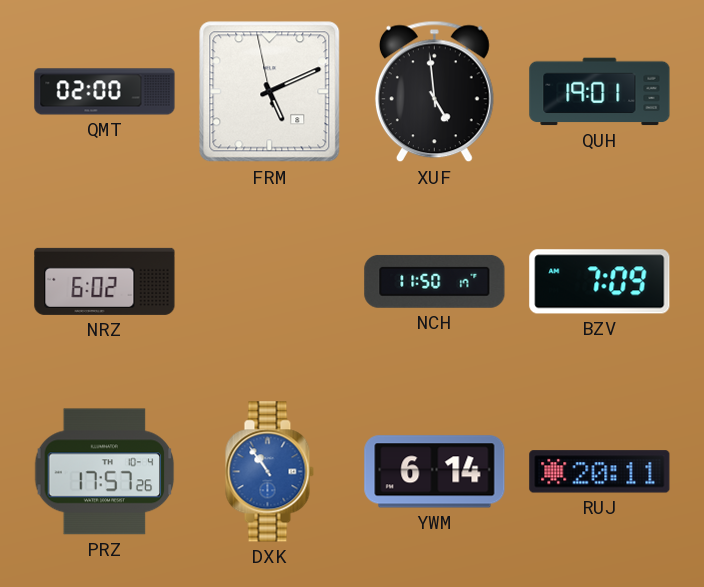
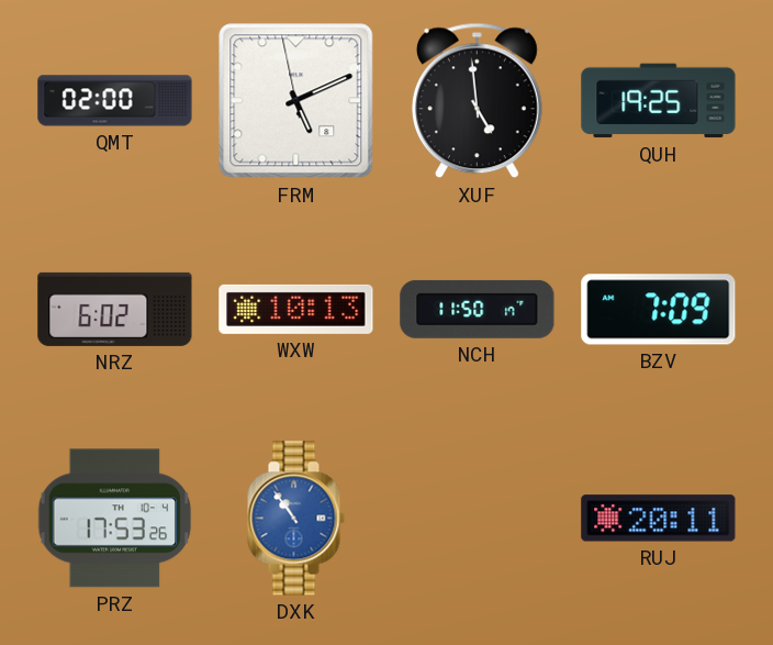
QUH: 19:01 -> 19:25 (659, 101)
WXW: none -> 10:13 (296, 309)
PRZ: 17:57 -> 17:53 (115, 519)
YWM: 6:14 -> none (435, 472)
